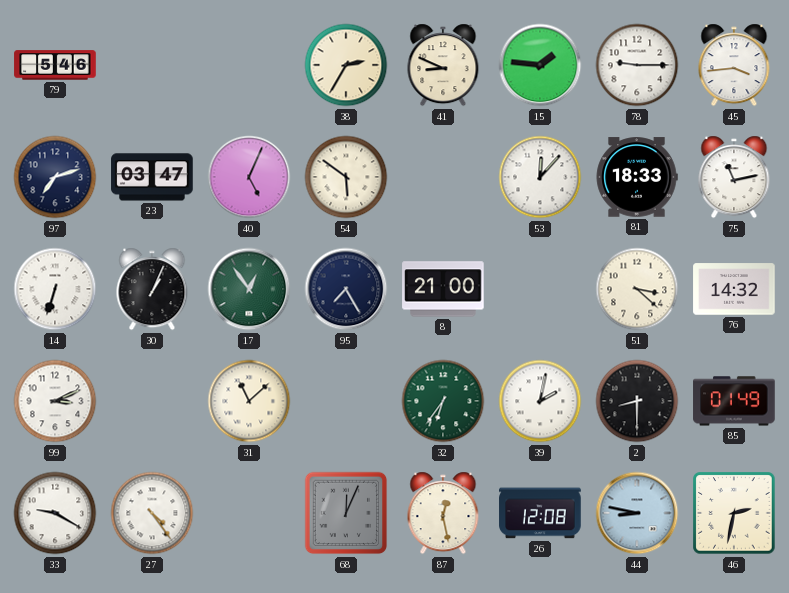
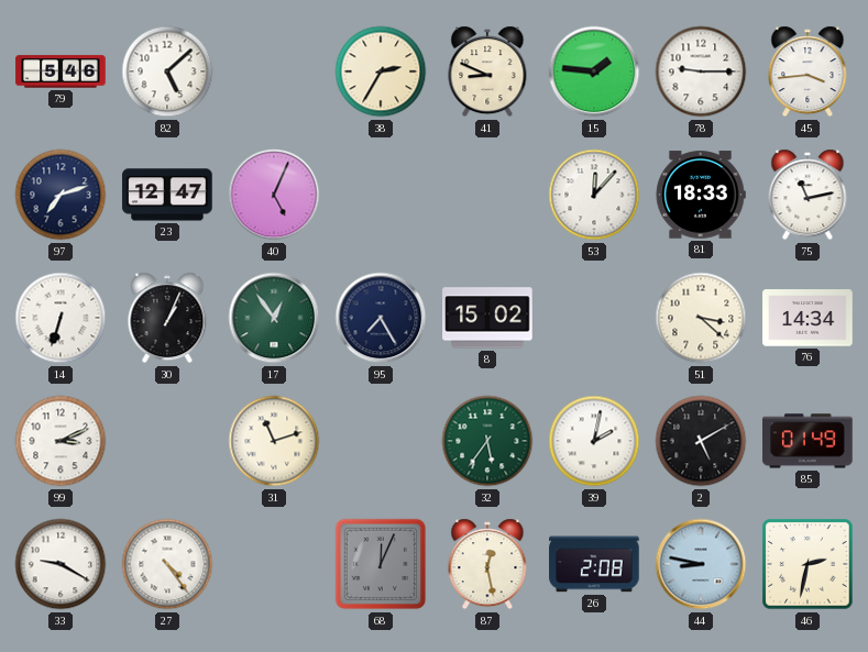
82: none -> 5:08 (167, 71)
23: 03:47 -> 12:47 (167, 195)
54: 5:51 -> none (346, 177)
8: 21:00 -> 15:02 (487, 318)
76: 14:32 -> 14:34 (807, 318)
31: 11:08 -> 11:12 (274, 441)
32: 6:36 -> 5:36 (487, 441)
2: 8:30 -> 5:10 (701, 441)
26: 12:08 -> 2:08 (594, 564)
